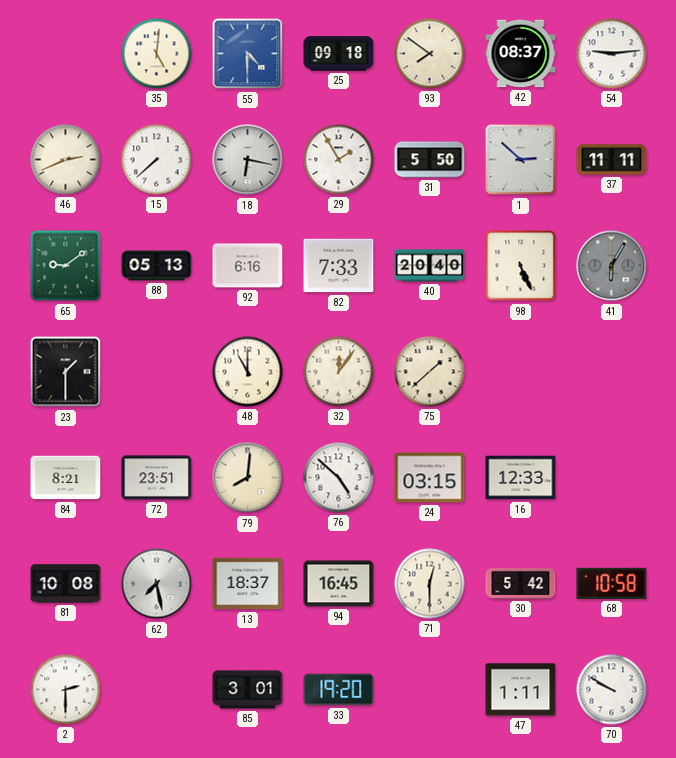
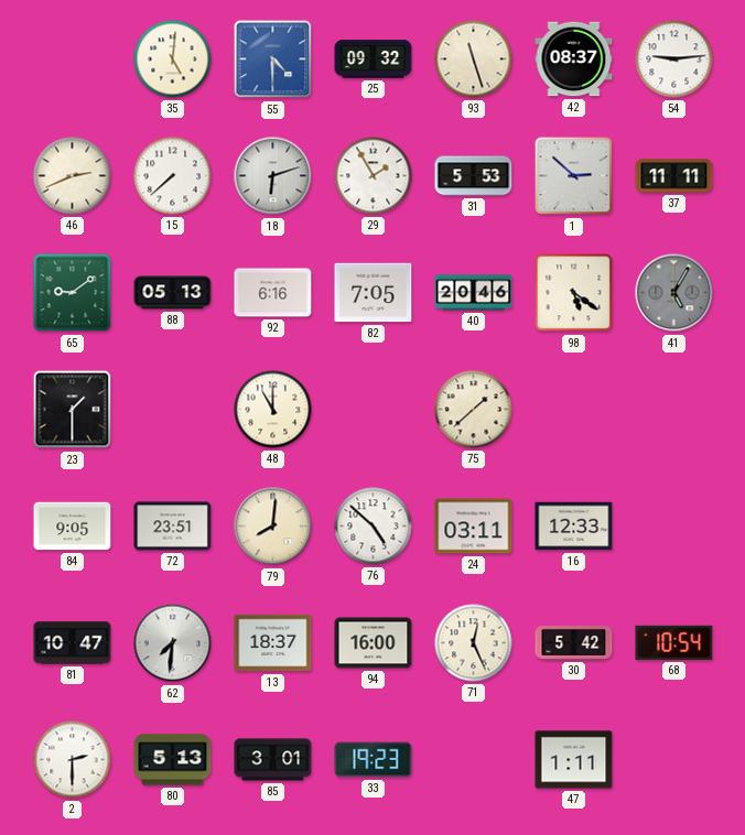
25: 09:18 -> 09:32 (374, 59)
93: 7:51 -> 11:27 (474, 59)
18: 6:17 -> 6:12 (273, 176)
31: 5:50 -> 5:53 (474, 176)
82: 7:33 -> 7:05 (374, 293)
40: 20:40 -> 20:46 (474, 293)
98: 5:26 -> 5:21 (574, 293)
41: 6:05 -> 5:05 (674, 293)
32: 12:06 -> none (339, 372)
84: 8:21 -> 9:05 (73, 527)
24: 03:15 -> 03:11 (474, 527)
81: 10:08 -> 10:47 (73, 643)
62: 7:28 -> 7:31 (173, 643)
94: 16:45 -> 16:00 (374, 643)
71: 12:30 -> 12:26 (474, 643)
68: 10:58 -> 10:54 (674, 642)
80: none -> 5:13 (173, 760)
33: 19:20 -> 19:23 (374, 760)
70: 9:50 -> none (612, 690)
